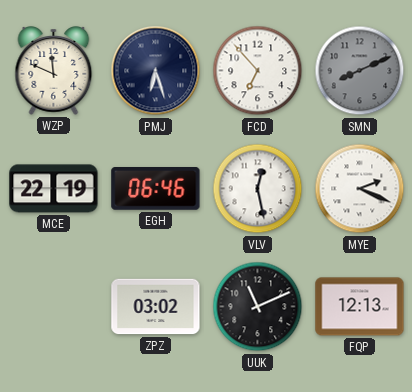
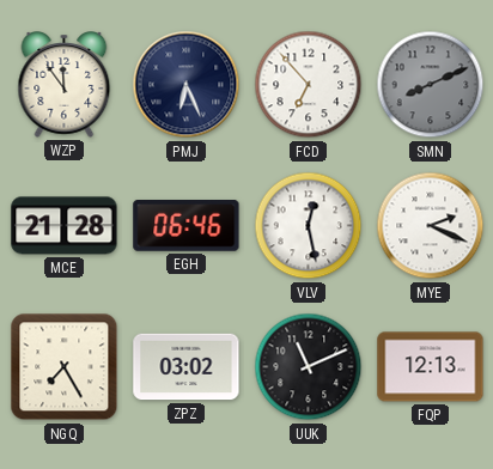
WZP: 11:49 -> 11:54 (65, 85)
PMJ: 6:27 -> 6:26 (187, 85)
MCE: 22:19 -> 21:28 (65, 226)
NGQ: none -> 7:25 (65, 367)
